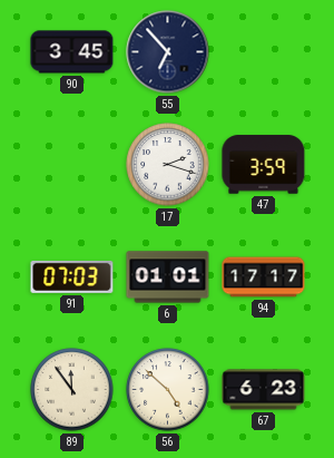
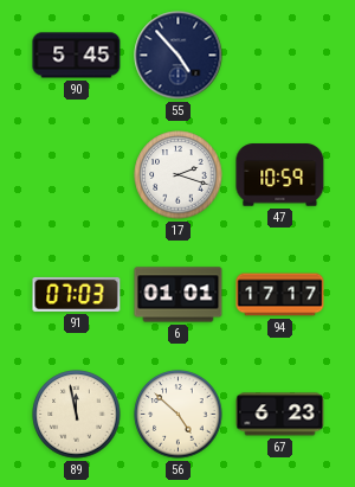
90: 3:45 -> 5:45 (77, 56)
55: 6:53 -> 4:53 (179, 56)
47: 3:59 -> 10:59 (280, 175)
89: 11:54 -> 11:58 (77, 415)
